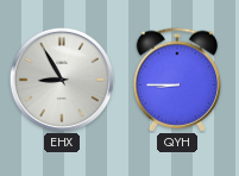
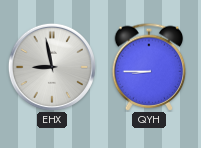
EHX: 8:55 -> 8:58 (52, 67)
